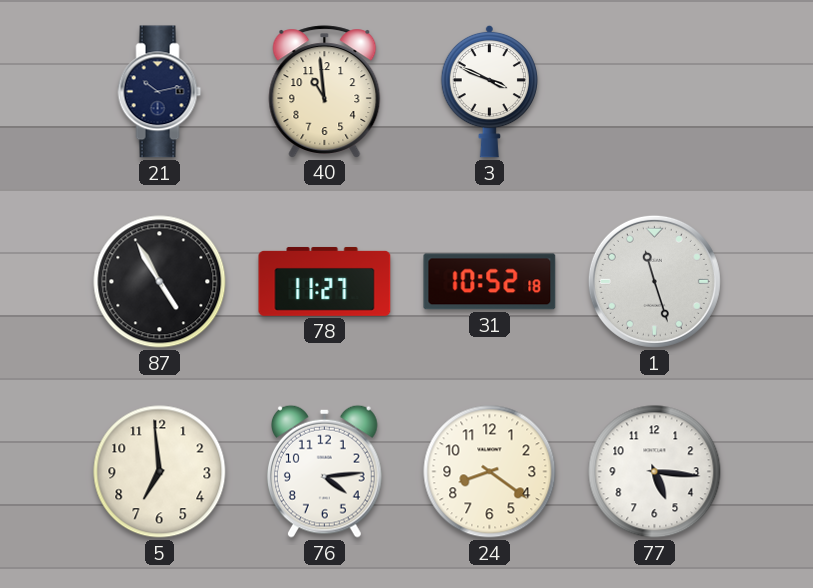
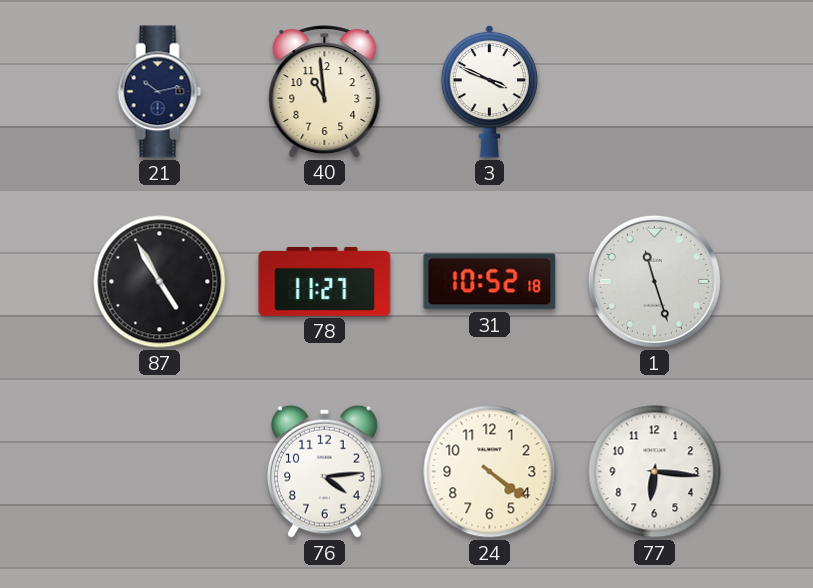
5: 6:59 -> none (160, 472)
24: 8:21 -> 4:21 (490, 472)
77: 5:16 -> 6:16 (655, 472)
